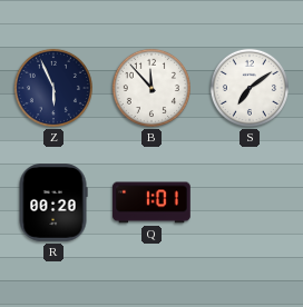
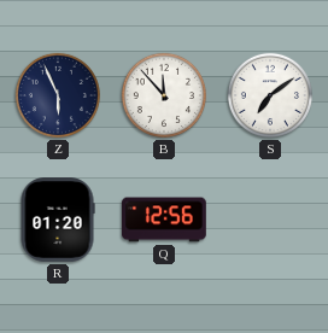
R: 00:20 -> 01:20 (58, 220)
Q: 1:01 -> 12:56 (164, 220)
